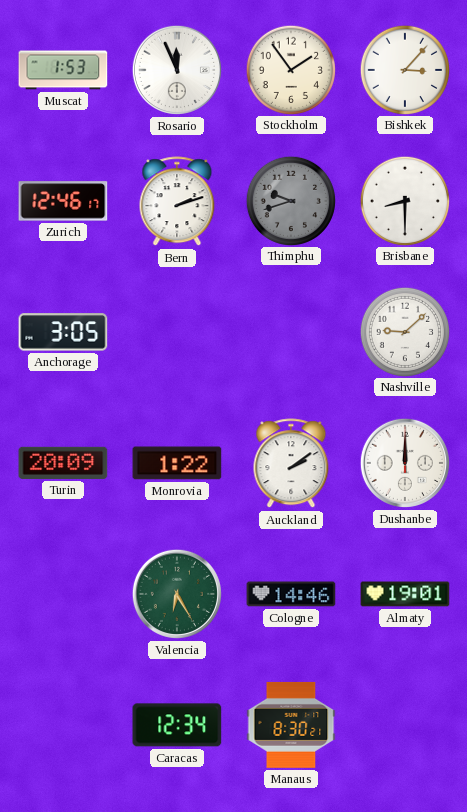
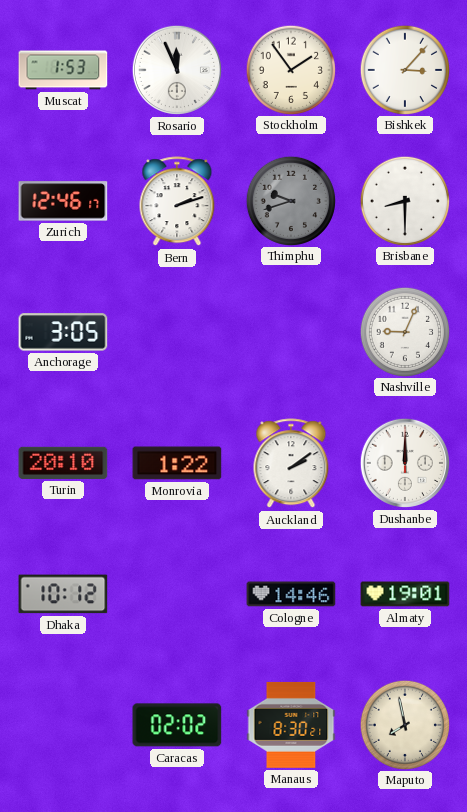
Nashville: 9:08 -> 9:04 (404, 331)
Turin: 20:09 -> 20:10 (63, 463)
Dhaka: none -> 10:12 (63, 594)
Valencia: 6:25 -> none (177, 594)
Caracas: 12:34 -> 02:02 (177, 725)
Maputo: none -> 7:58 (404, 724)
